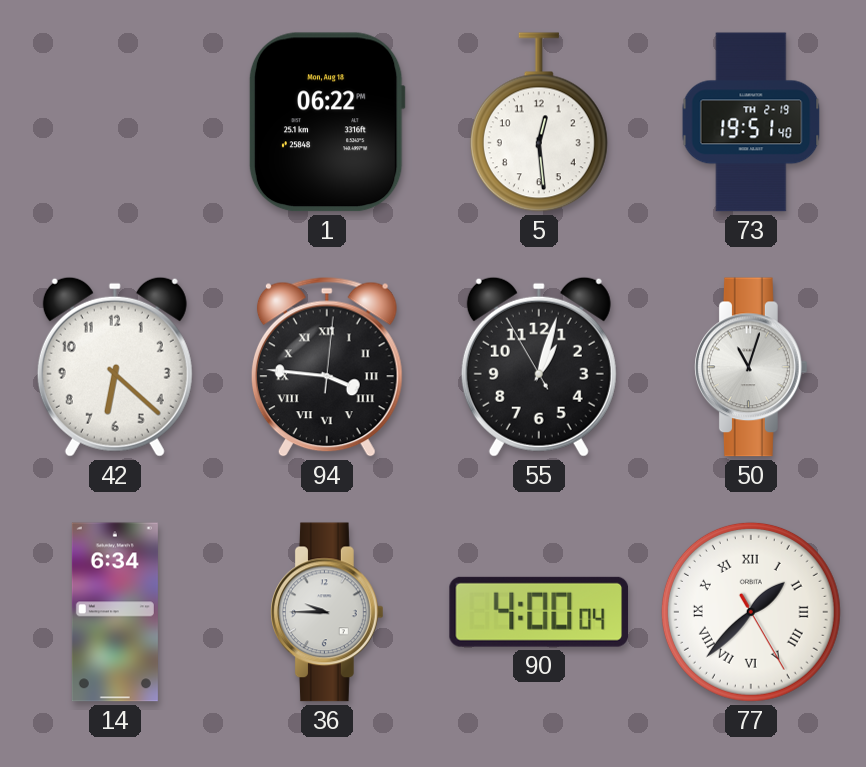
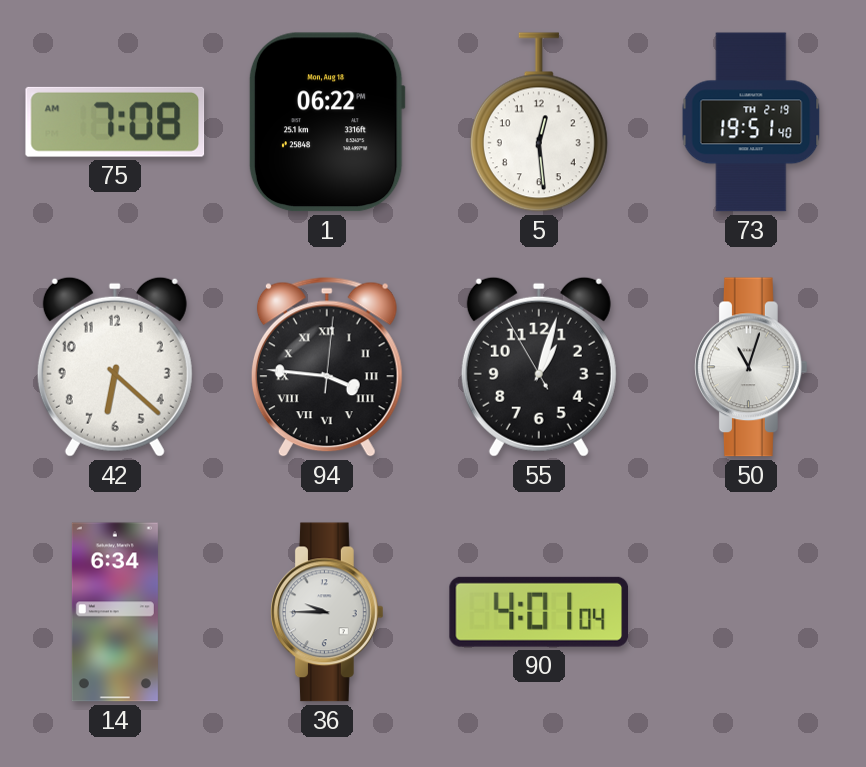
75: none -> 7:08 (115, 122)
90: 4:00 -> 4:01 (539, 612)
77: 1:37 -> none (751, 612)
